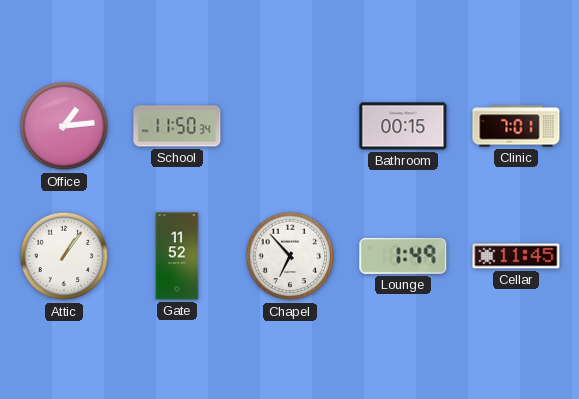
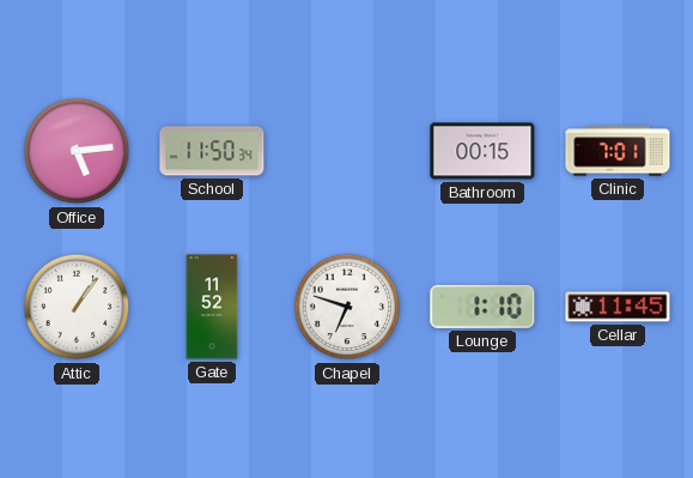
Office: 1:14 -> 5:14 (77, 151)
Chapel: 6:53 -> 6:48 (347, 307)
Lounge: 1:49 -> 1:10 (482, 307)
